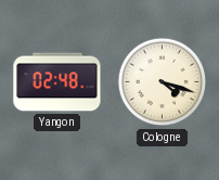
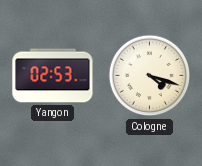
Yangon: 02:48 -> 02:53 (53, 76)
